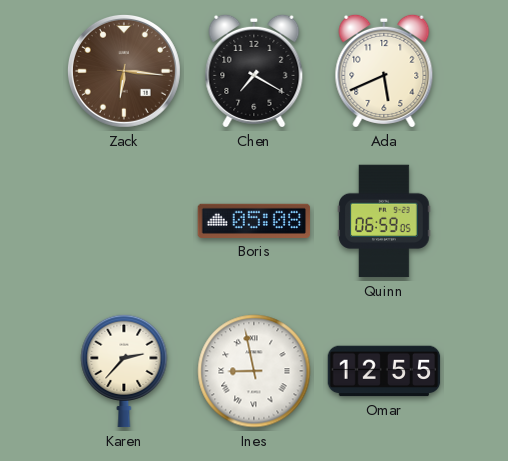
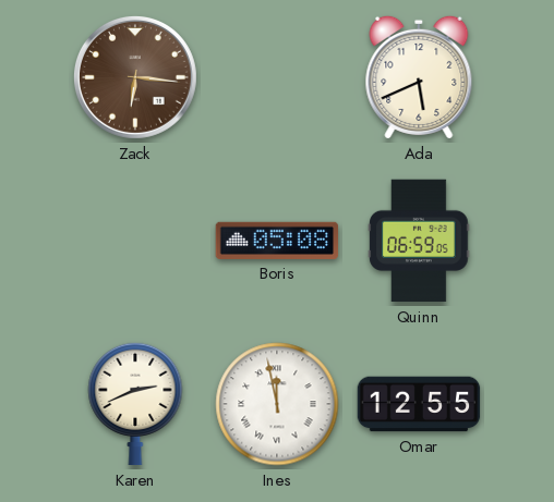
Chen: 7:20 -> none (254, 71)
Karen: 2:37 -> 2:41 (135, 404)
Ines: 8:58 -> 11:58 (277, 404)
